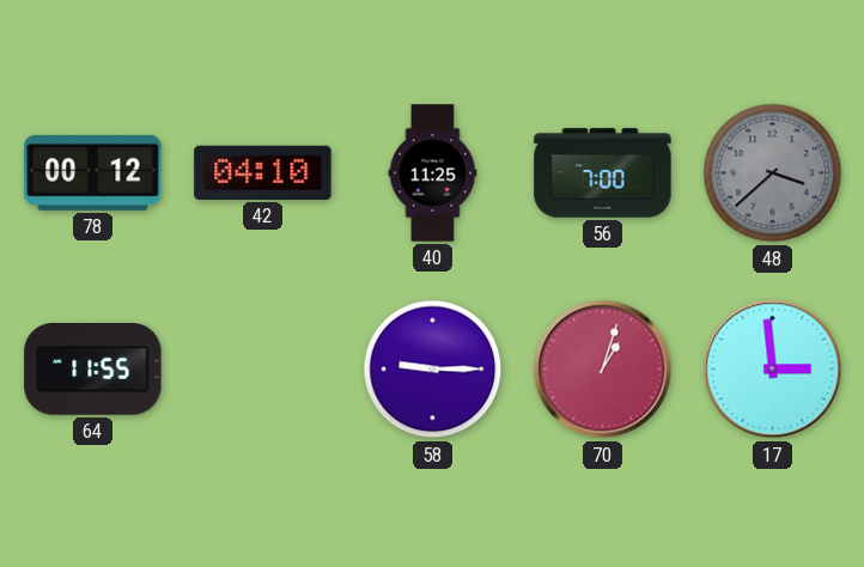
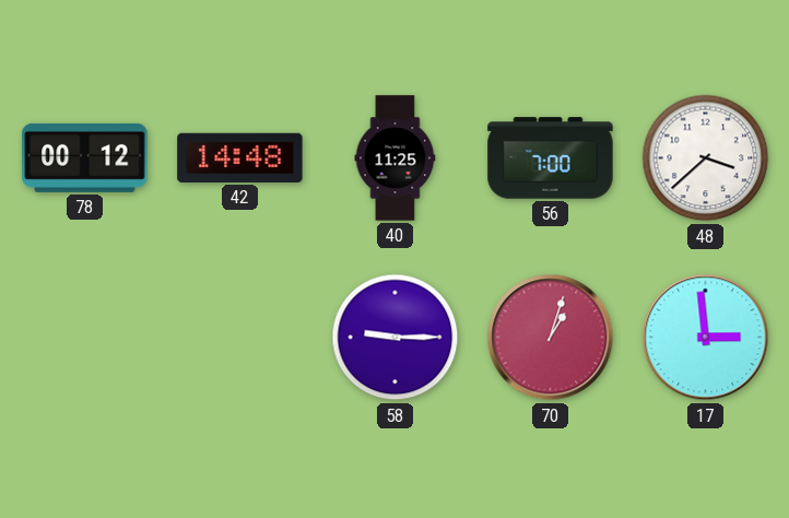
42: 04:10 -> 14:48 (240, 157)
48 dial: grey -> white (706, 158)
64: 11:55 -> none (93, 370)
